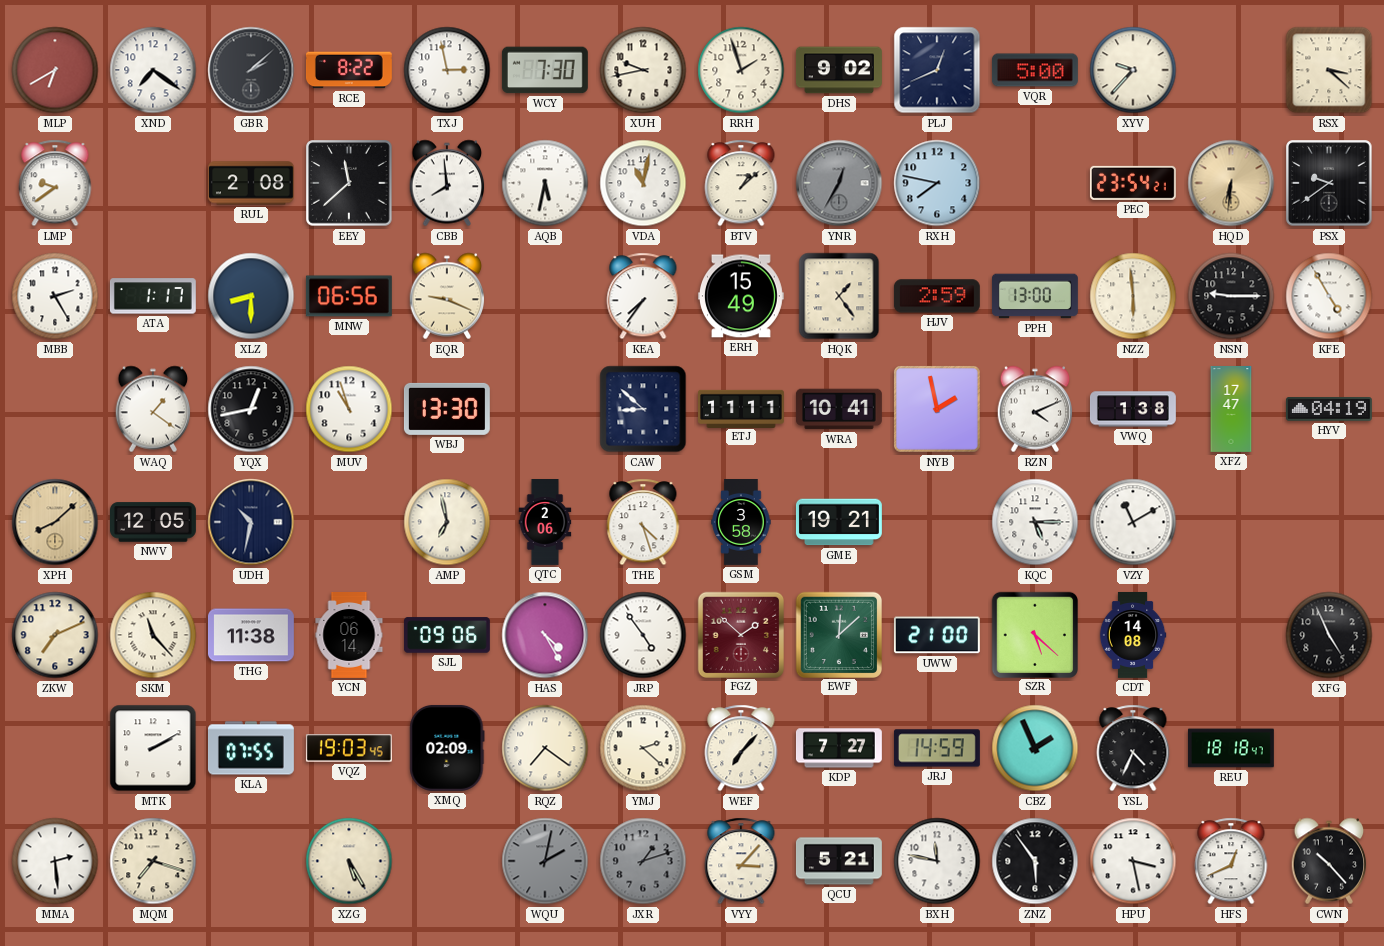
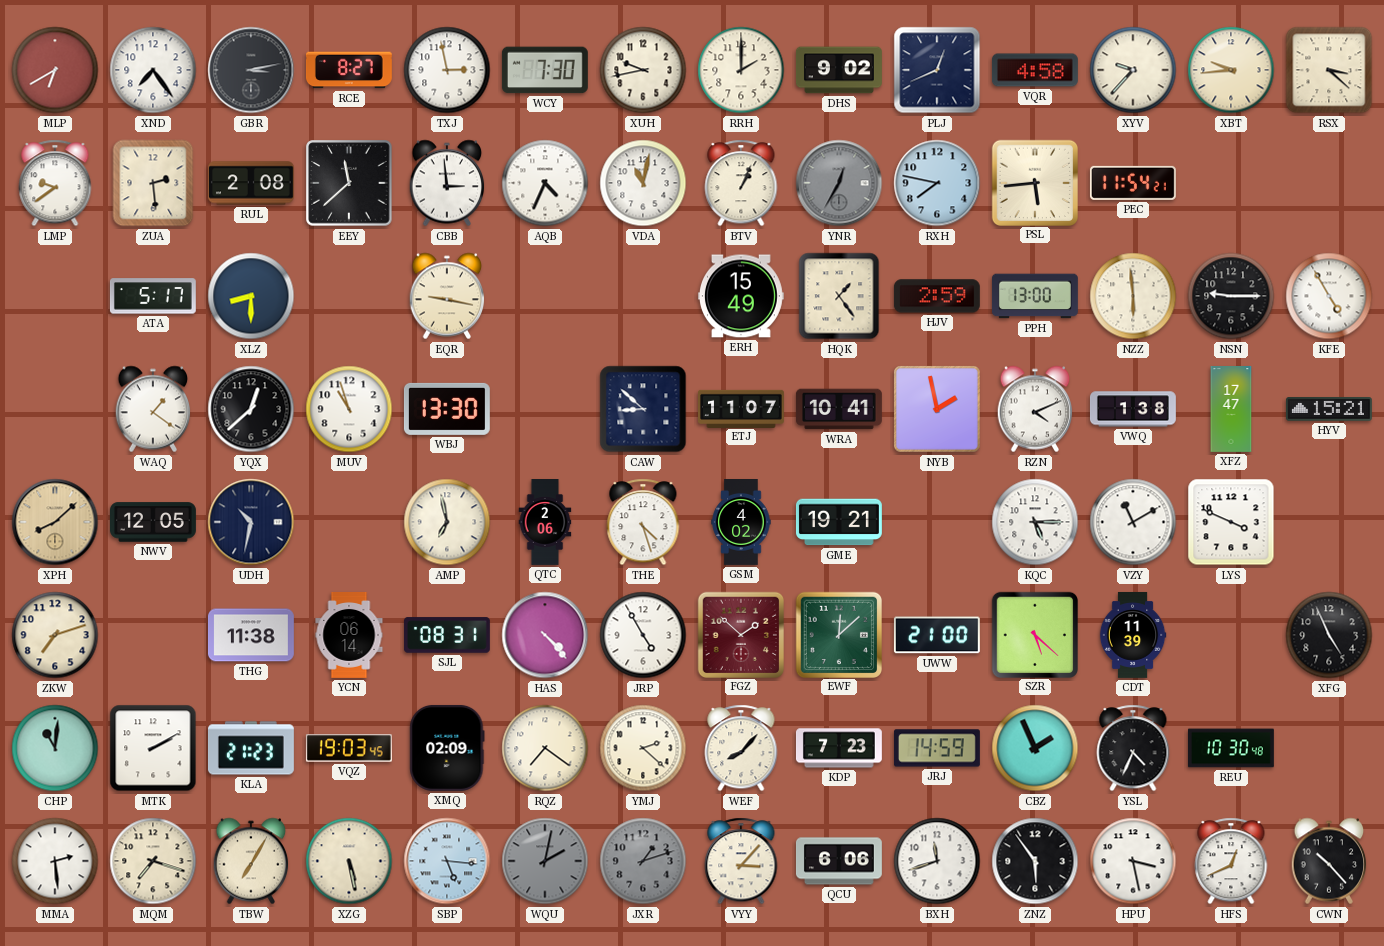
XND: 7:21 -> 7:24 (153, 70)
GBR: 2:08 -> 3:13 (251, 70)
RCE: 8:22 -> 8:27 (349, 70)
RRH: 1:57 -> 2:00 (741, 70)
VQR: 5:00 -> 4:58 (1035, 70)
XBT: none -> 9:44 (1231, 70)
ZUA: none -> 2:29 (153, 183)
CBB: 7:59 -> 2:59 (447, 183)
AQB: 5:32 -> 4:34 (545, 183)
BTV: 1:08 -> 1:04 (741, 183)
PSL: none -> 5:44 (1034, 182)
PEC: 23:54 -> 11:54 (1133, 183)
HQD: 6:31 -> none (1231, 183)
PSX: 9:39 -> none (1329, 183)
MBB: 2:25 -> none (55, 296)
ATA: 1:17 -> 5:17 (153, 296)
MNW: 06:56 -> none (349, 296)
EQR: 9:19 -> 9:17 (447, 296)
KEA: 7:36 -> none (643, 296)
YQX: 12:43 -> 12:38 (251, 409)
ETJ: 11:11 -> 11:07 (742, 408)
HYV: 04:19 -> 15:21 (1329, 409)
GSM: 3:58 -> 4:02 (741, 523)
LYS: none -> 3:49 (1231, 522)
ZKW: 7:11 -> 7:12 (55, 635)
SKM: 11:23 -> none (153, 635)
SJL: 09:06 -> 08:31 (447, 635)
HAS: 4:25 -> 4:23 (545, 635)
JRP: 4:54 -> 4:55 (643, 635)
CDT: 14:08 -> 11:39 (1133, 635)
CHP: none -> 11:01 (55, 748)
KLA: 07:55 -> 21:23 (251, 748)
WEF: 7:07 -> 8:07 (741, 748)
KDP: 7:27 -> 7:23 (839, 748)
REU: 18:18 -> 10:30 (1231, 748)
TBW: none -> 7:05 (251, 861)
XZG: 5:25 -> 5:28 (349, 861)
SBP: none -> 5:16 (447, 861)
QCU: 5:21 -> 6:06 (839, 861)
BXH: 11:47 -> 11:42 (937, 861)
